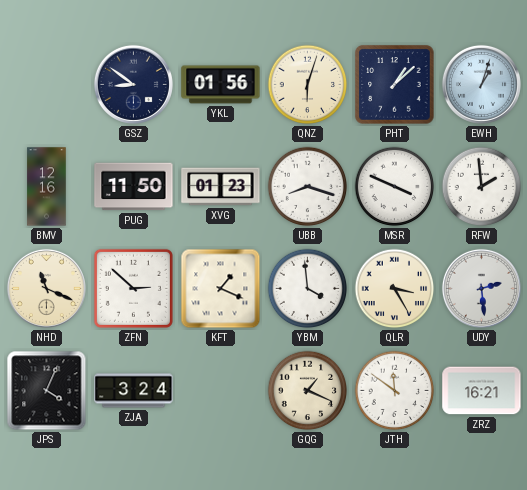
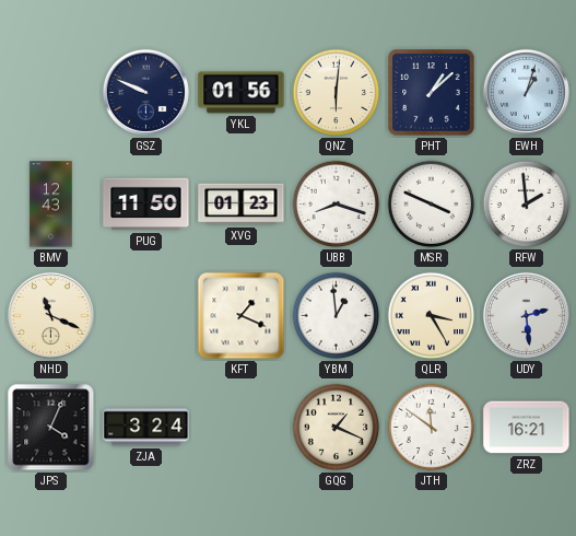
GSZ: 8:51 -> 9:49 (145, 92)
QNZ: 6:03 -> 6:01 (337, 93)
BMV: 12:16 -> 12:43 (51, 205)
ZFN: 2:52 -> none (133, 288)
YBM: 3:59 -> 12:59 (337, 316)
